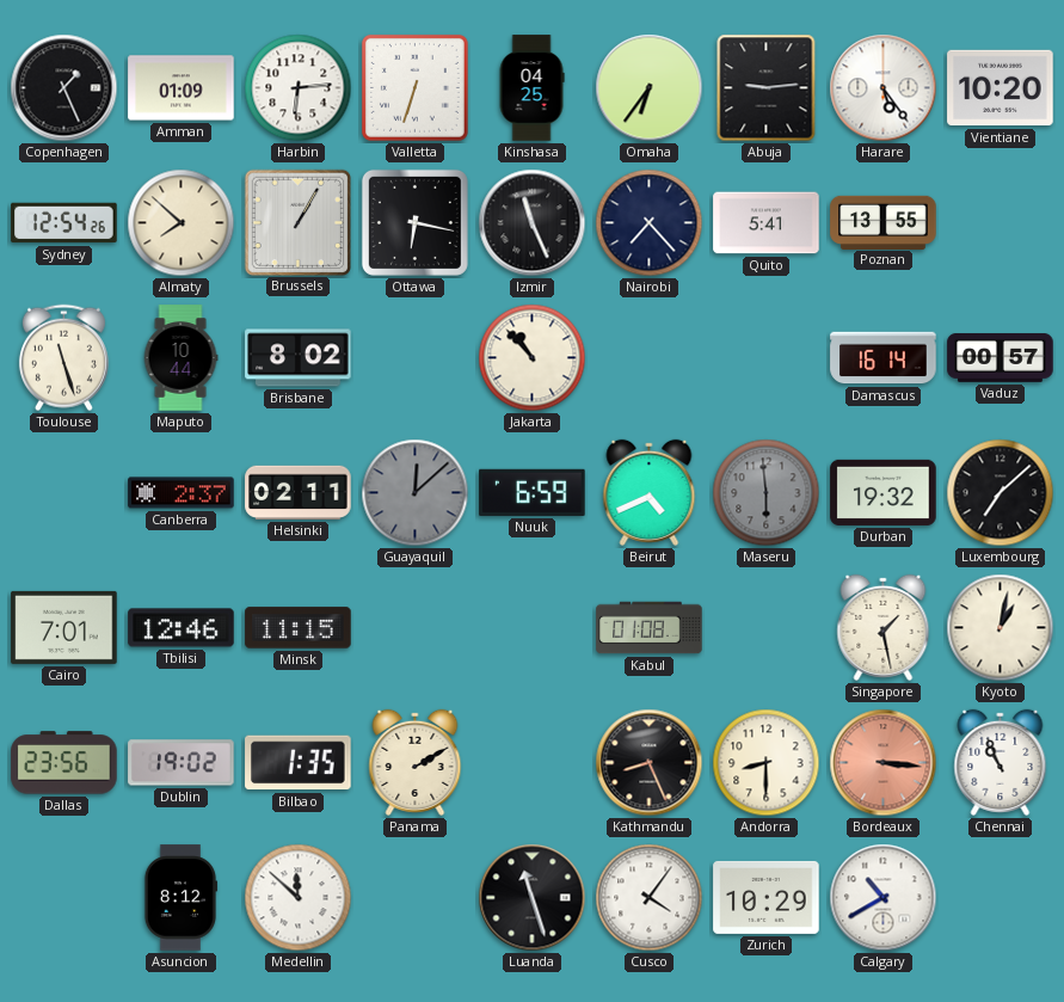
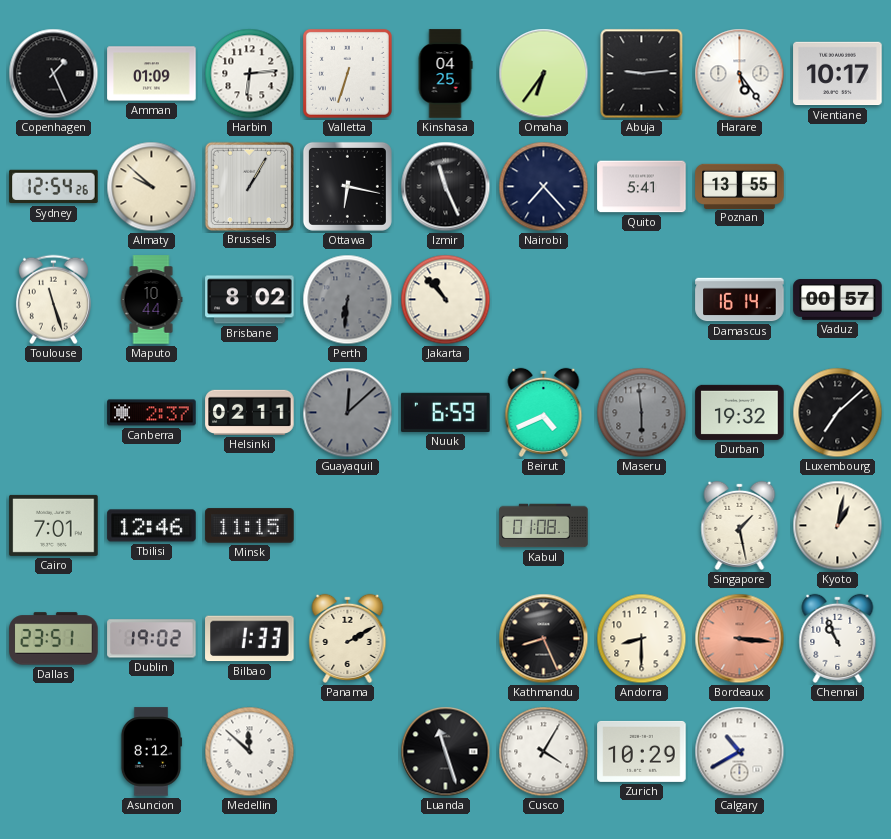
Vientiane: 10:20 -> 10:17 (838, 74)
Almaty: 7:52 -> 9:52 (152, 187)
Perth: none -> 6:31 (348, 300)
Dallas: 23:56 -> 23:51 (54, 639)
Bilbao: 1:35 -> 1:33 (250, 639)
Cusco: 4:06 -> 4:05 (544, 752)
